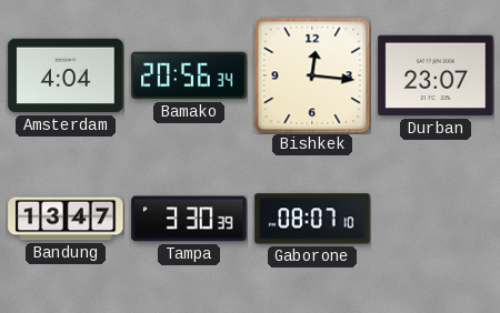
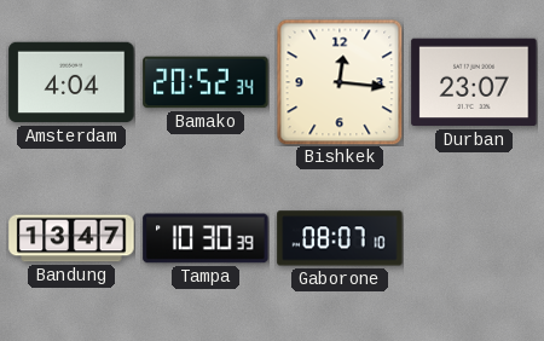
Bamako: 20:56 -> 20:52 (206, 82)
Tampa: 3:30 -> 10:30 (206, 238)
